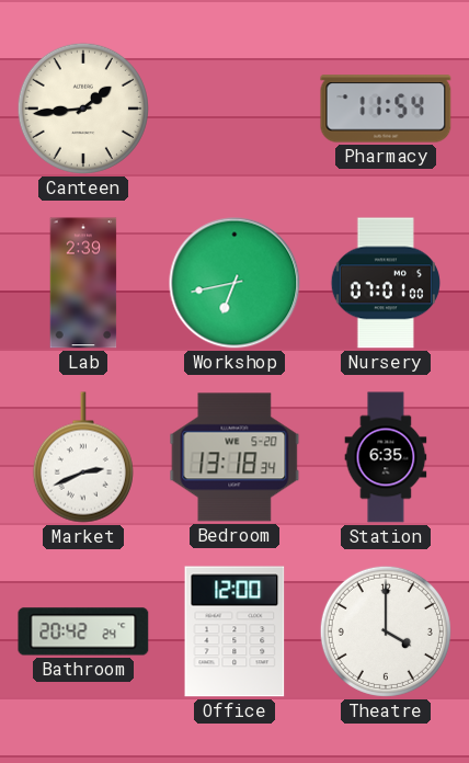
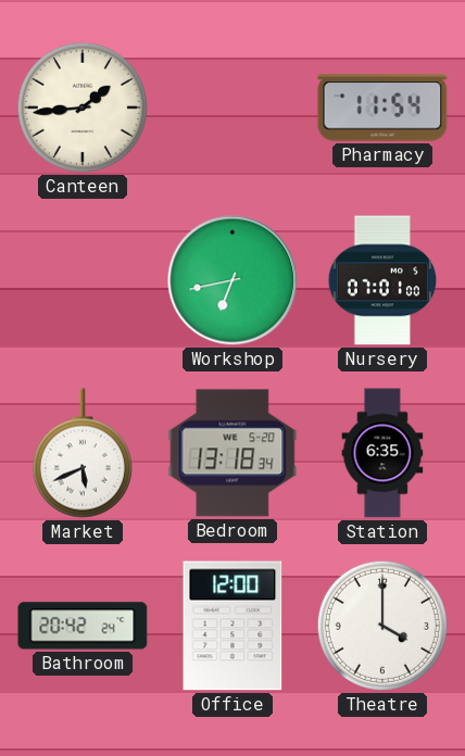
Lab: 2:39 -> none (83, 283)
Market: 2:41 -> 5:41 (83, 453)
